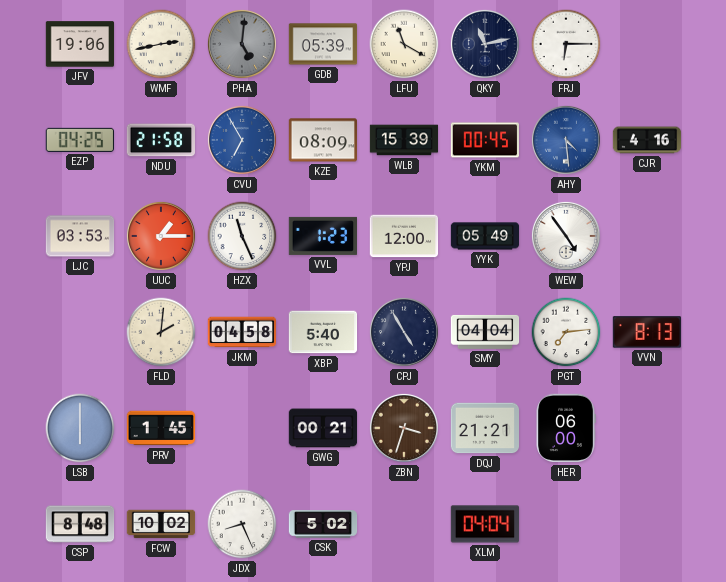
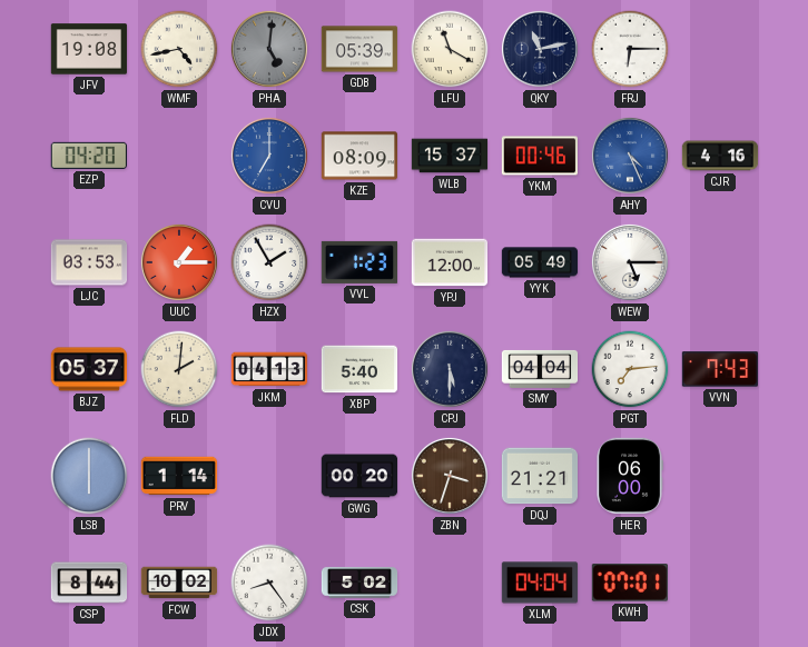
JFV: 19:06 -> 19:08 (89, 49)
WMF: 2:43 -> 4:43 (179, 49)
EZP: 04:25 -> 04:20 (88, 156)
NDU: 21:58 -> none (160, 140)
CVU: 6:55 -> 7:00 (269, 156)
WLB: 15:39 -> 15:37 (450, 156)
YKM: 00:45 -> 00:46 (540, 156)
AHY: 4:29 -> 4:26 (630, 156)
HZX: 11:26 -> 1:55 (269, 262)
WEW: 4:54 -> 5:15 (630, 262)
BJZ: none -> 05:37 (89, 369)
JKM: 04:58 -> 04:13 (269, 369)
CPJ: 4:55 -> 5:30 (450, 369)
VVN: 8:13 -> 7:43 (720, 369)
PRV: 1:45 -> 1:14 (179, 476)
GWG: 00:21 -> 00:20 (359, 476)
CSP: 8:48 -> 8:44 (89, 583)
JDX: 8:26 -> 8:24 (269, 583)
KWH: none -> 07:01 (630, 583)
